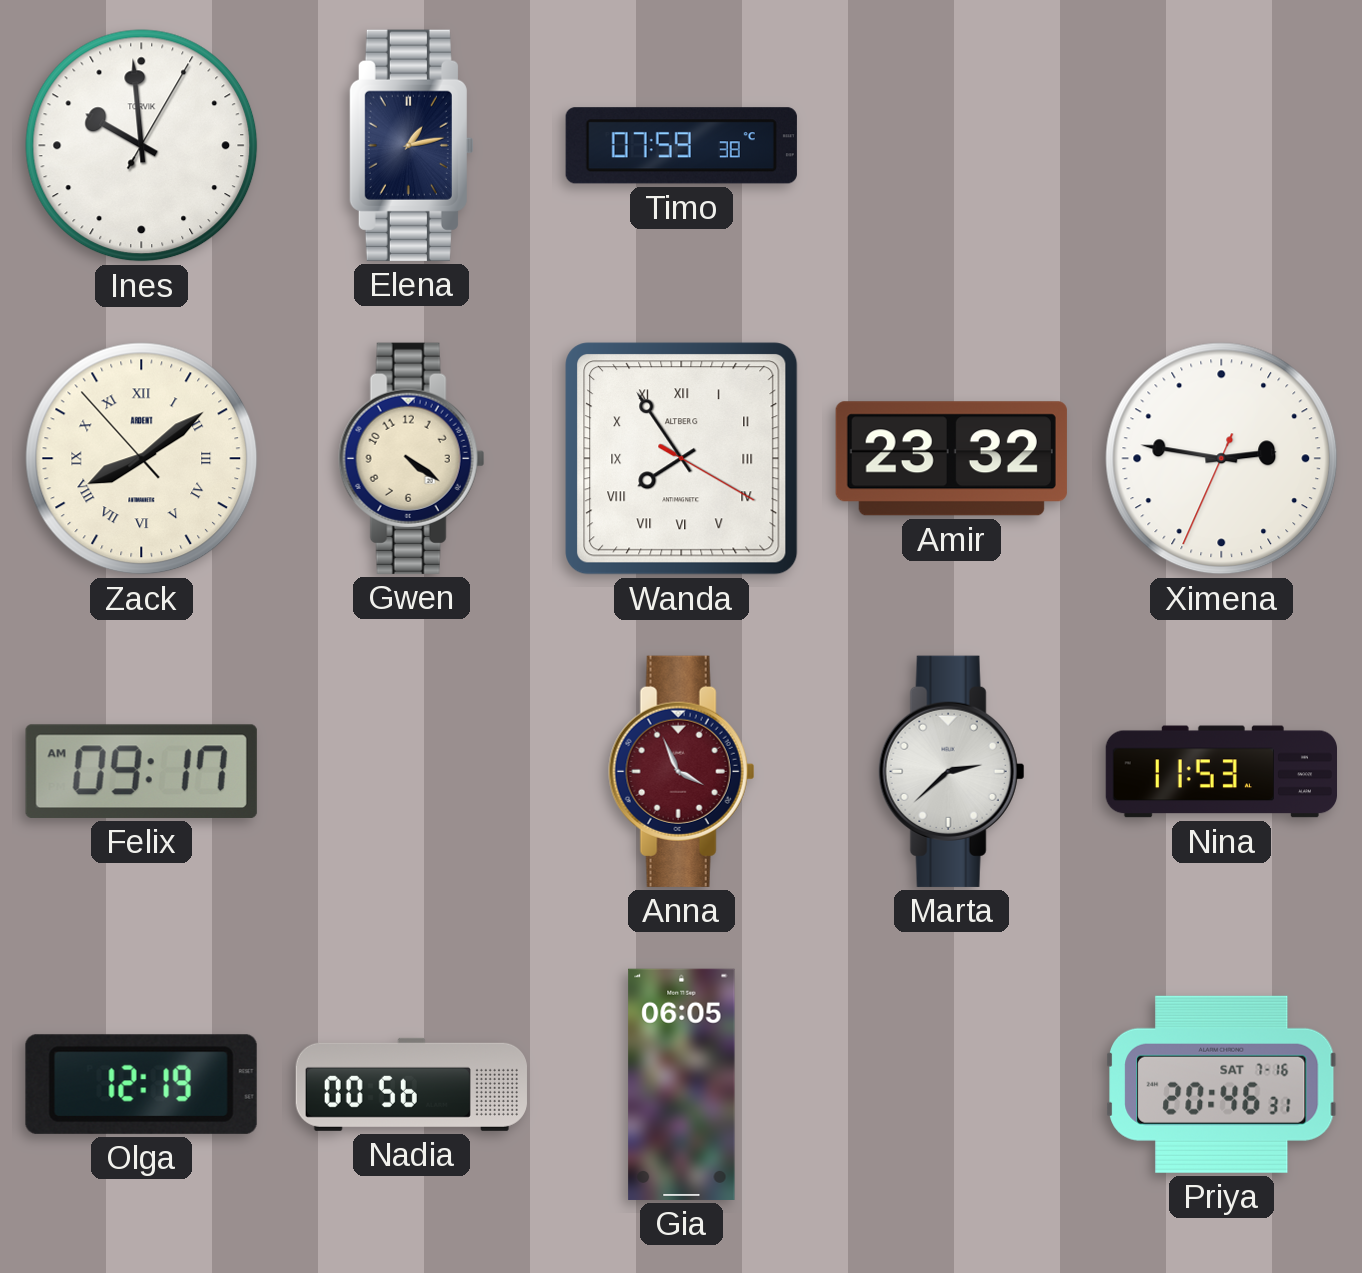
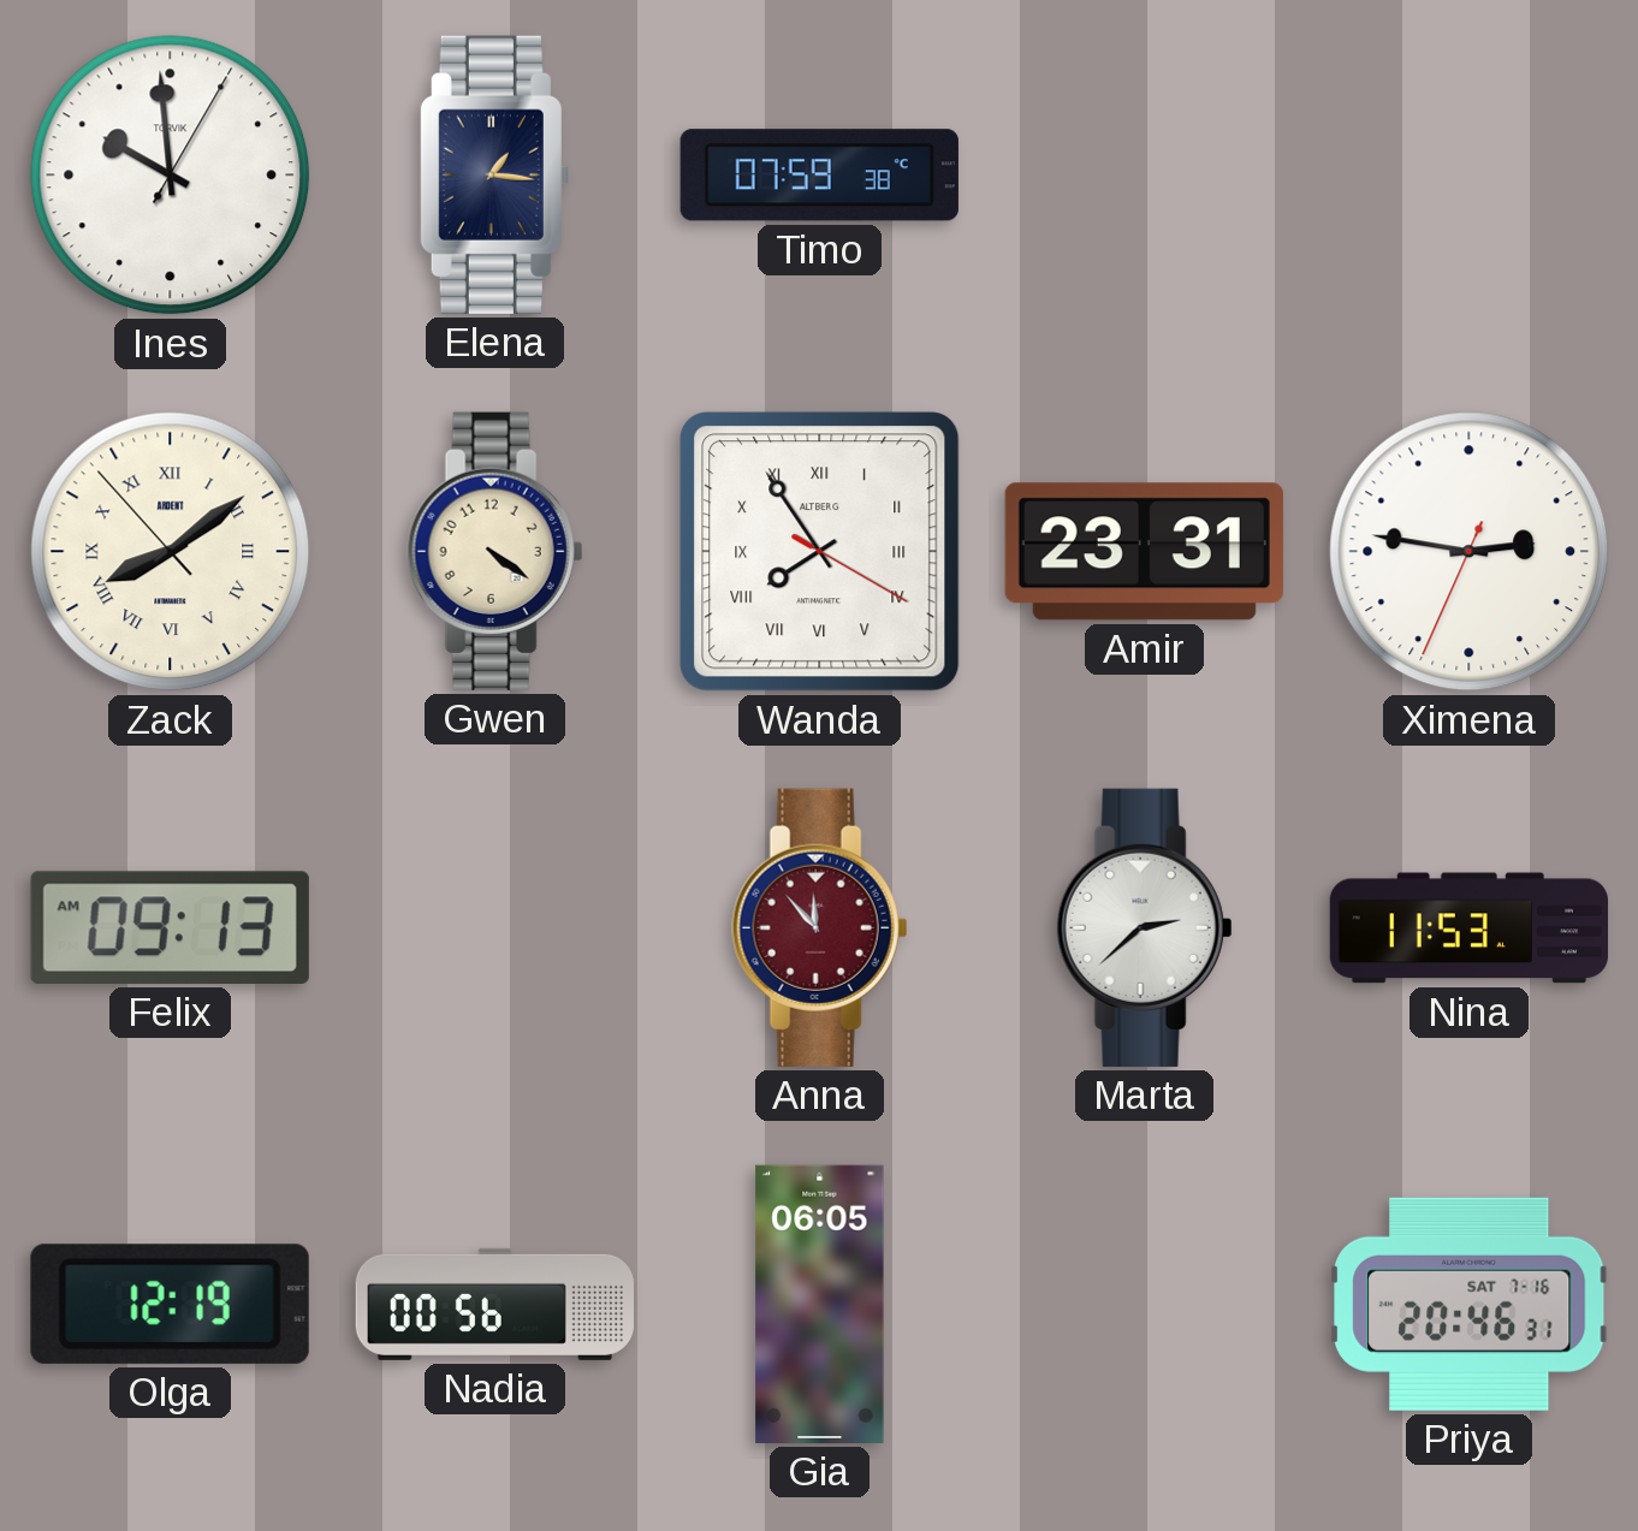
Elena: 1:13 -> 1:16 (494, 174)
Amir: 23:32 -> 23:31 (1144, 552)
Felix: 09:17 -> 09:13 (170, 927)
Anna: 3:56 -> 11:53 (820, 927)
